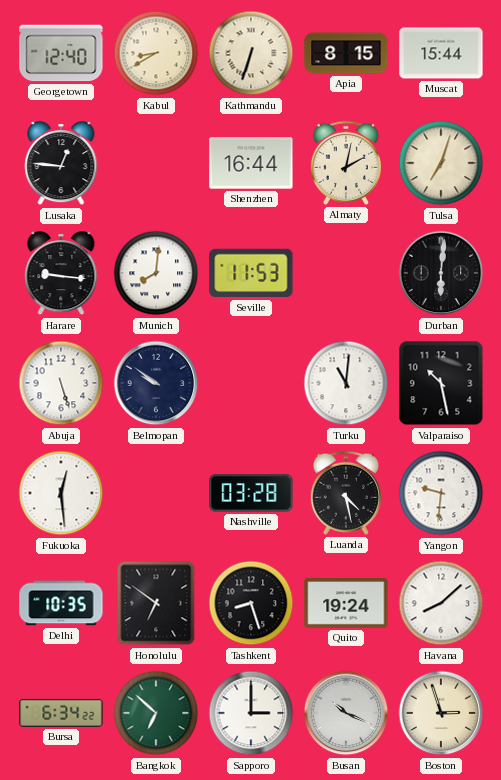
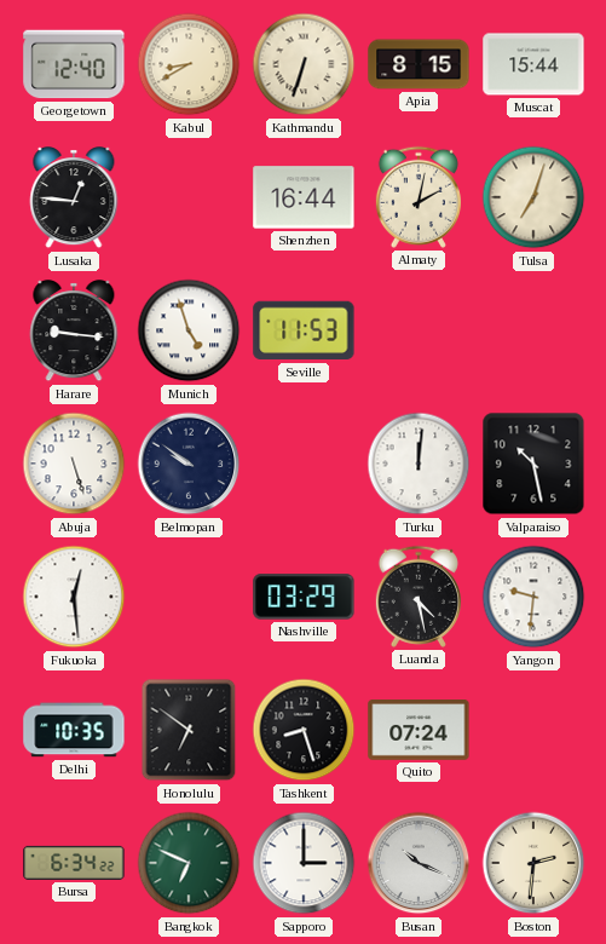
Munich: 8:01 -> 4:57 (189, 330)
Durban: 6:01 -> none (441, 273)
Turku: 11:01 -> 12:01 (419, 464)
Nashville: 03:28 -> 03:29 (304, 597)
Quito: 19:24 -> 07:24 (419, 731)
Havana: 8:08 -> none (441, 603)
Bangkok: 6:52 -> 6:49 (189, 863)
Boston: 2:57 -> 2:31 (533, 863)
